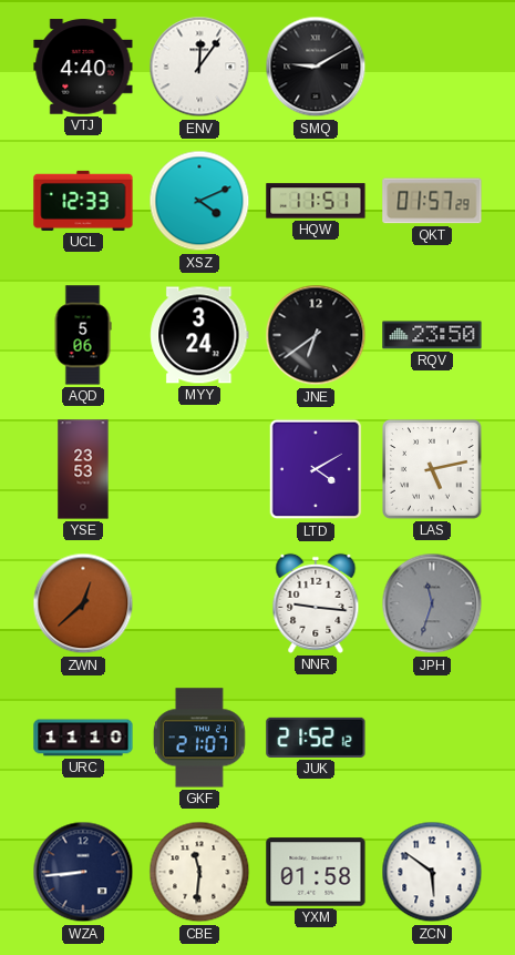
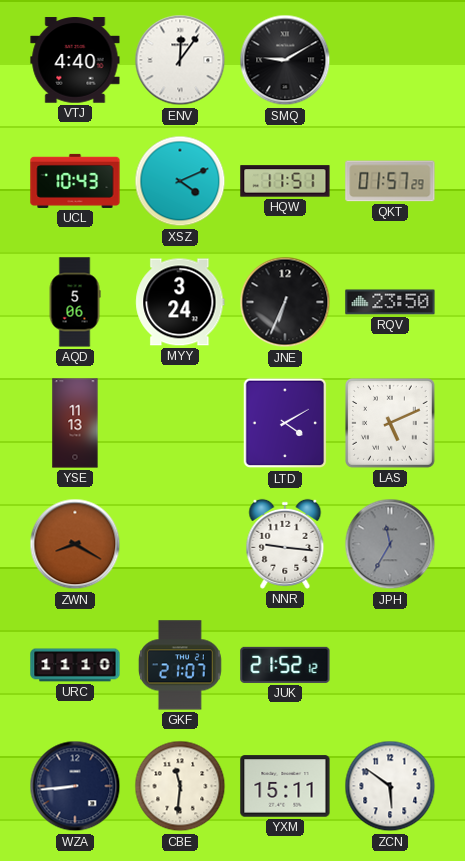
UCL: 12:33 -> 10:43 (75, 181)
JNE: 6:39 -> 6:34 (285, 302)
YSE: 23:53 -> 11:13 (75, 423)
LAS: 5:13 -> 5:11 (391, 424)
ZWN: 12:38 -> 8:20 (75, 544)
JPH: 11:33 -> 11:35 (390, 544)
YXM: 01:58 -> 15:11 (285, 786)
